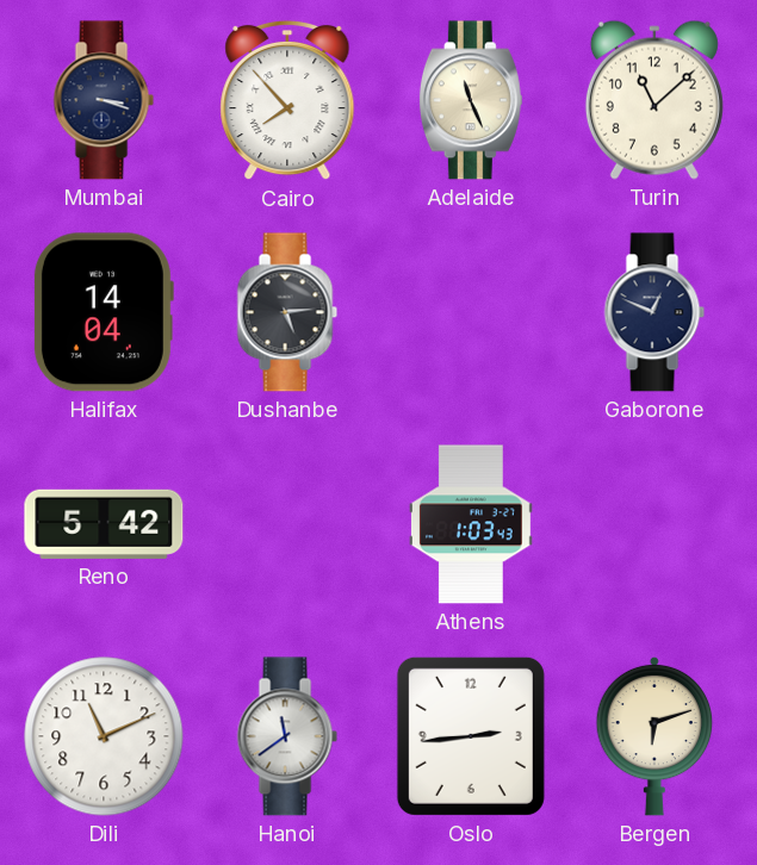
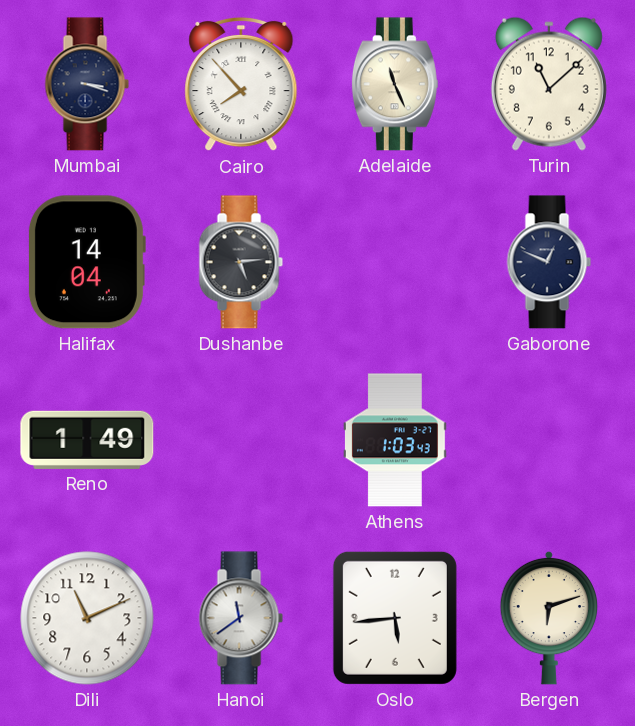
Reno: 5:42 -> 1:49 (87, 440)
Oslo: 2:44 -> 5:44 (395, 618)
